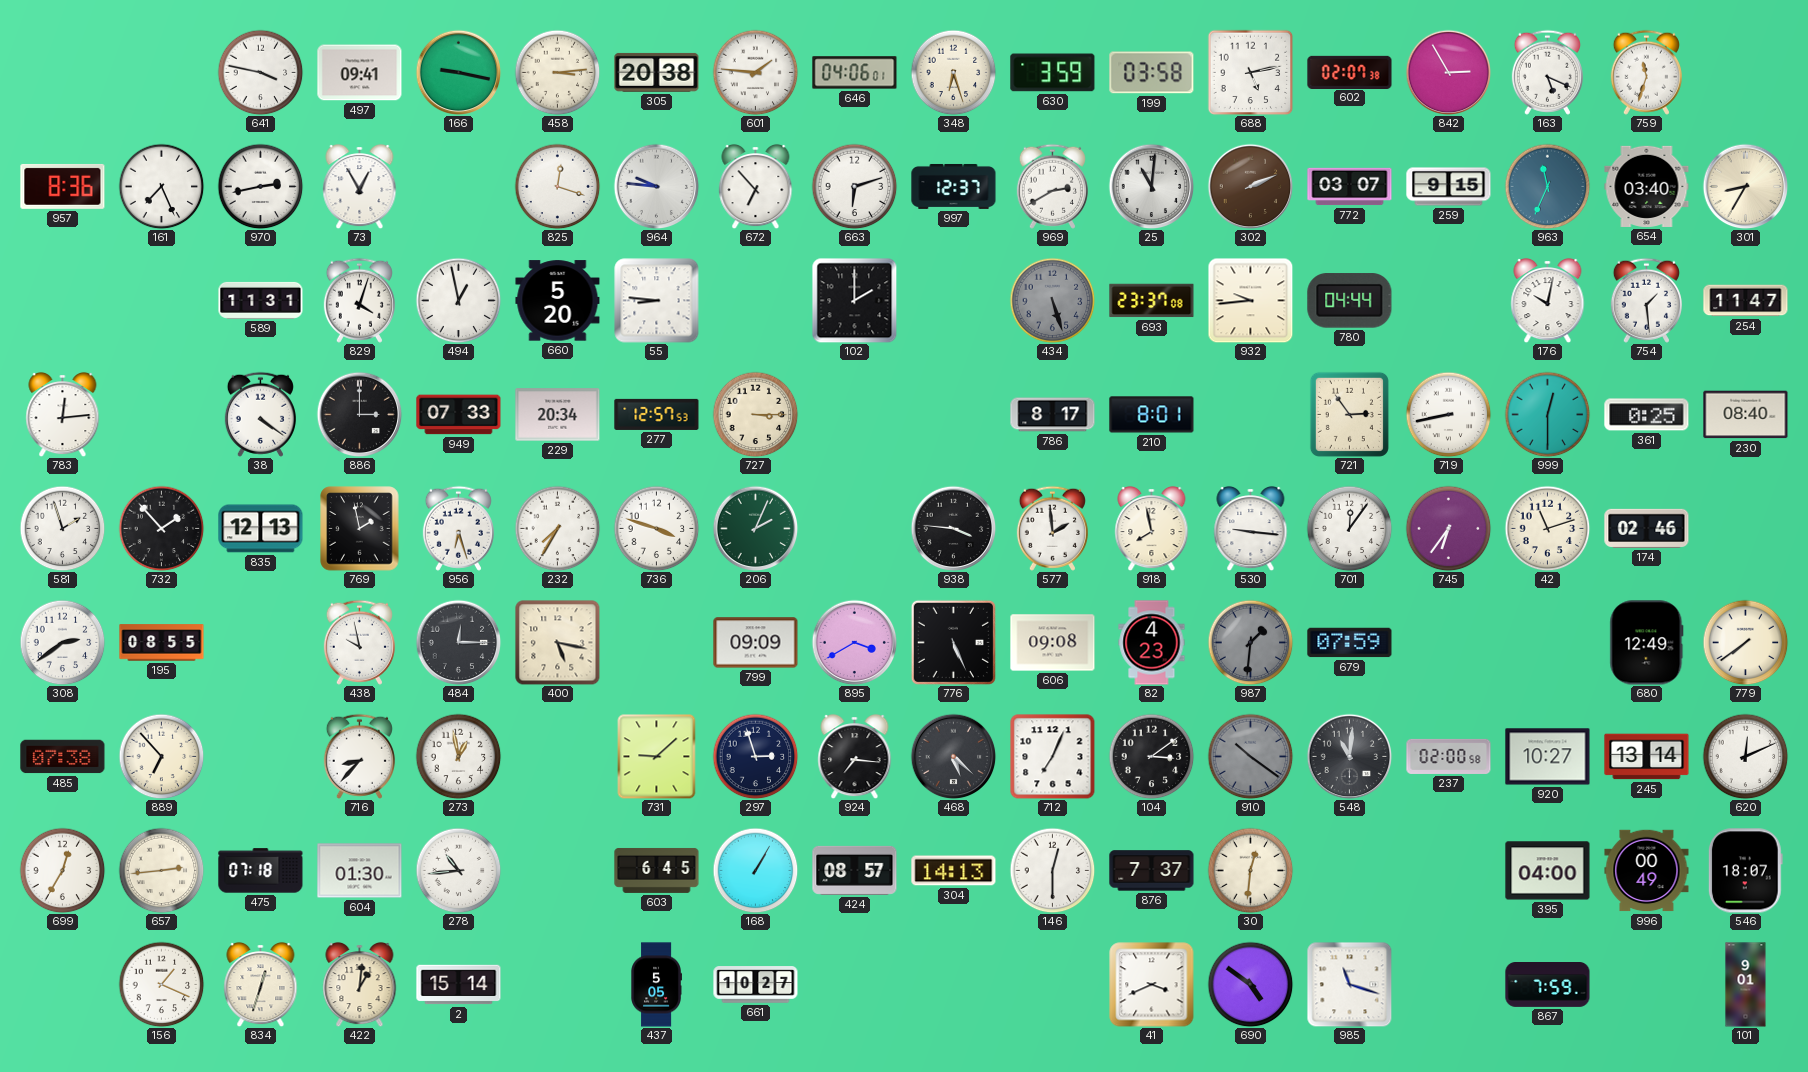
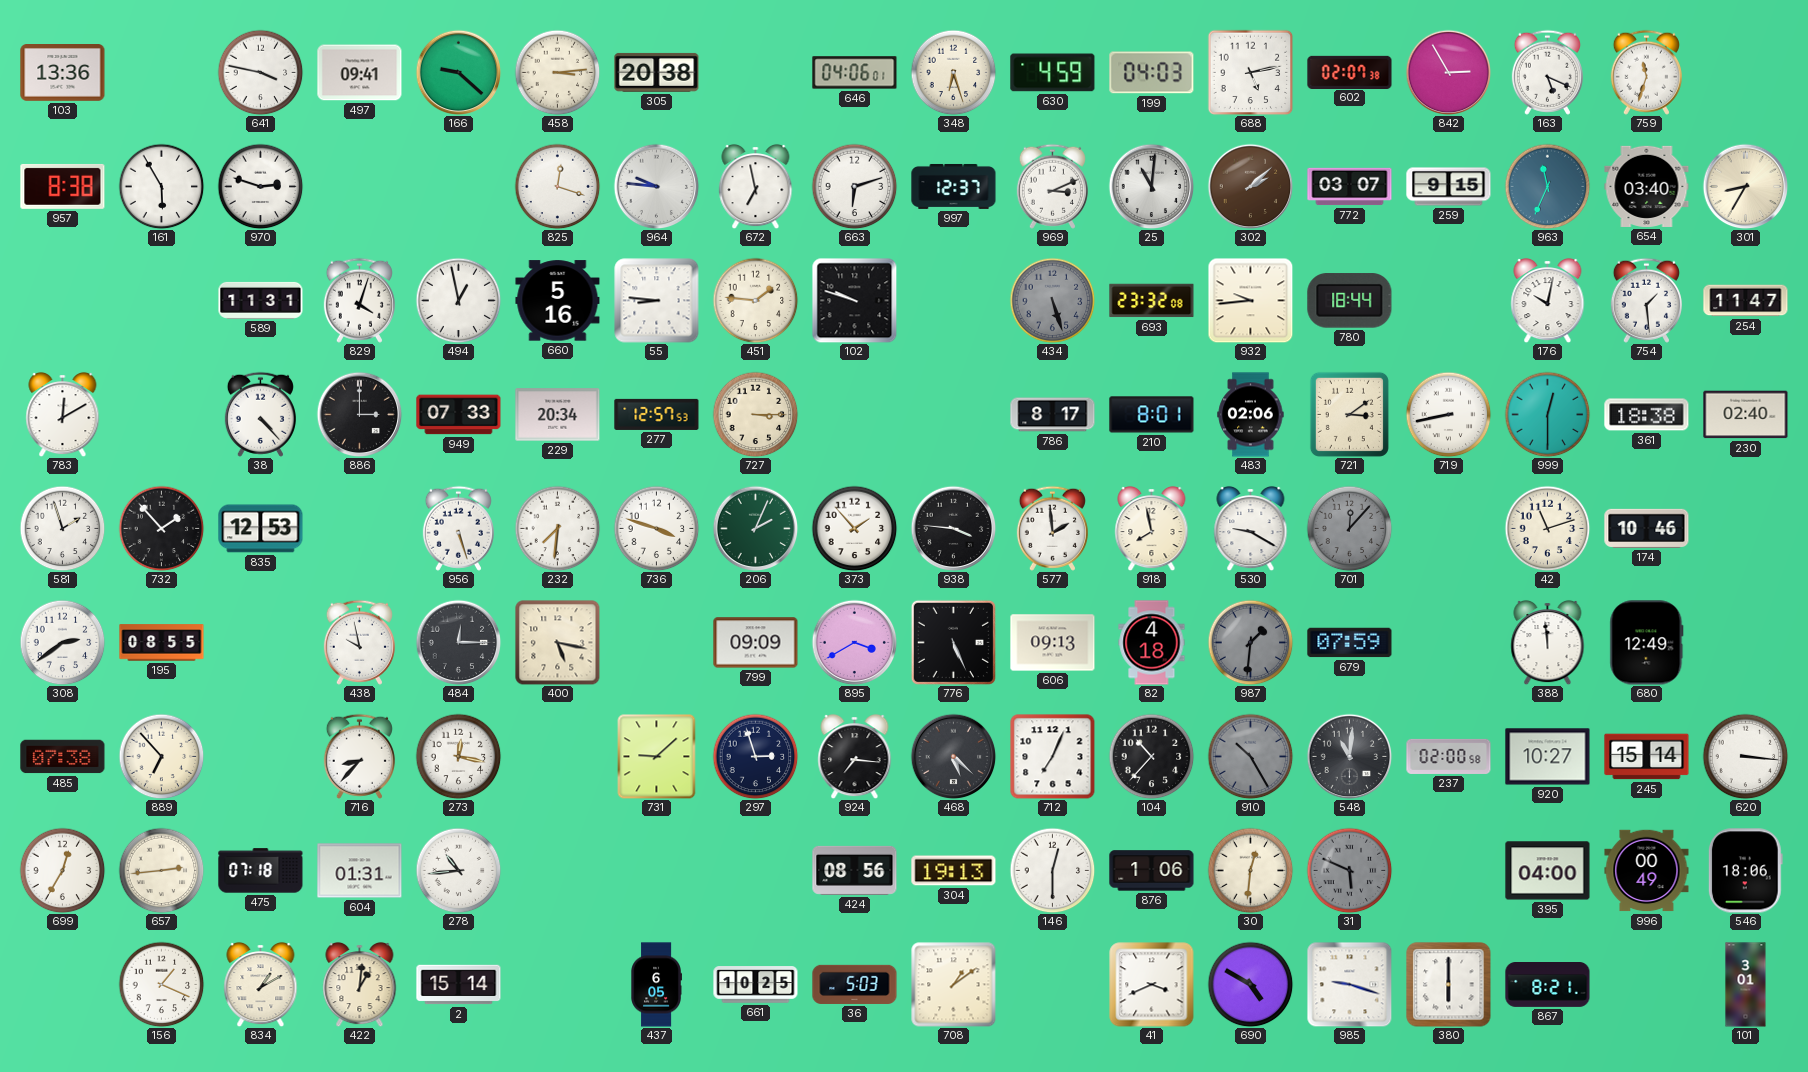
103: none -> 13:36 (63, 73)
166: 9:17 -> 9:22 (458, 72)
601: 1:46 -> none (755, 72)
630: 3:59 -> 4:59 (1053, 73)
199: 03:58 -> 04:03 (1152, 73)
957: 8:36 -> 8:38 (63, 186)
161: 7:26 -> 5:55 (161, 186)
970: 2:43 -> 2:48 (260, 186)
73: 12:55 -> none (360, 186)
672: 6:53 -> 6:58 (756, 186)
969: 2:40 -> 3:11 (1052, 186)
302: 2:11 -> 2:08 (1250, 186)
660: 5:20 -> 5:16 (558, 301)
451: none -> 1:46 (755, 300)
102: 2:00 -> 9:48 (854, 300)
693: 23:37 -> 23:32 (1152, 301)
780: 04:44 -> 18:44 (1350, 301)
783: 12:14 -> 12:10 (63, 414)
38: 4:21 -> 4:23 (260, 414)
483: none -> 02:06 (1251, 415)
721: 2:54 -> 3:09 (1349, 414)
361: 0:25 -> 18:38 (1647, 415)
230: 08:40 -> 02:40 (1746, 415)
835: 12:13 -> 12:53 (261, 529)
769: 1:58 -> none (360, 529)
956: 6:27 -> 5:27 (458, 528)
232: 7:35 -> 7:31 (557, 528)
373: none -> 1:53 (854, 528)
530: 9:16 -> 9:20 (1251, 528)
701: 12:06 -> 12:07 (1349, 528)
701 dial: white -> grey (1349, 528)
745: 6:36 -> none (1448, 528)
174: 02:46 -> 10:46 (1647, 528)
606: 09:08 -> 09:13 (1053, 643)
82: 4:23 -> 4:18 (1152, 643)
388: none -> 11:59 (1548, 642)
779: 7:39 -> none (1745, 642)
273: 12:58 -> 12:17 (458, 756)
104: 3:09 -> 10:37 (1151, 756)
910: 10:21 -> 10:25 (1250, 756)
245: 13:14 -> 15:14 (1647, 757)
620: 12:11 -> 3:16 (1745, 756)
604: 01:30 -> 01:31 (360, 871)
603: 6:45 -> none (657, 870)
168: 1:05 -> none (755, 870)
424: 08:57 -> 08:56 (855, 870)
304: 14:13 -> 19:13 (954, 871)
876: 7:37 -> 1:06 (1152, 871)
31: none -> 5:49 (1349, 870)
546: 18:07 -> 18:06 (1745, 871)
834: 12:33 -> 1:10 (261, 984)
437: 5:05 -> 6:05 (656, 985)
661: 10:27 -> 10:25 (756, 985)
36: none -> 5:03 (855, 984)
708: none -> 1:09 (954, 985)
690: 4:51 -> 4:50 (1250, 984)
985: 11:18 -> 9:18 (1349, 984)
380: none -> 6:00 (1449, 985)
867: 7:59 -> 8:21 (1548, 985)
101: 9:01 -> 3:01 (1746, 985)
